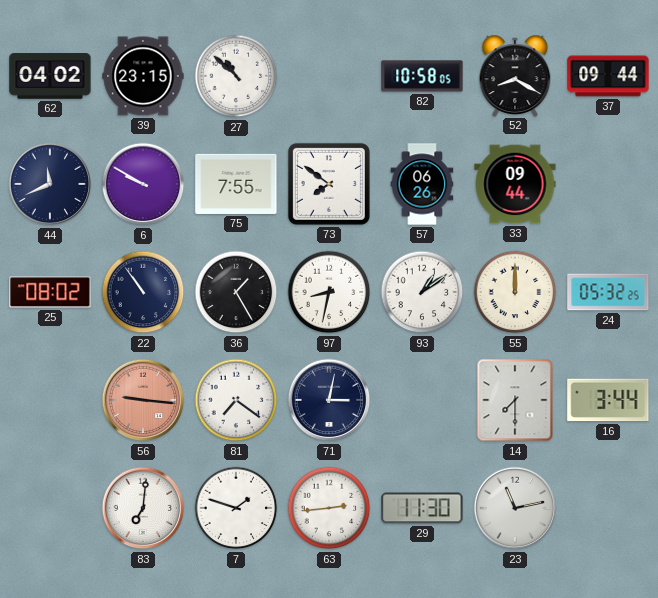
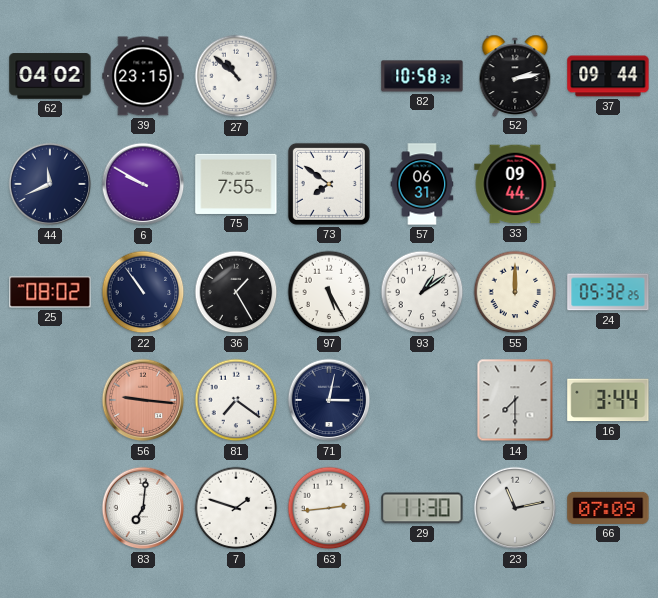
82: 10:58:05 -> 10:58:32 (422, 76)
52: 8:20 -> 2:13 (515, 75)
57: 06:26 -> 06:31 (422, 184)
97: 8:32 -> 5:25 (329, 292)
66: none -> 07:09 (608, 508)
